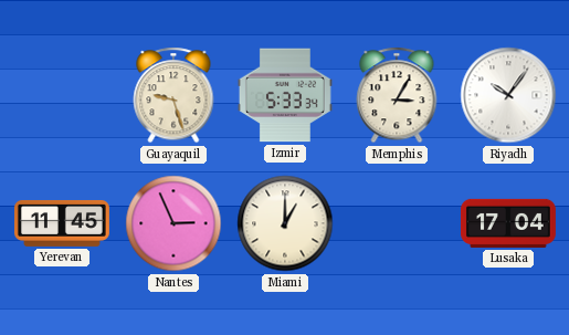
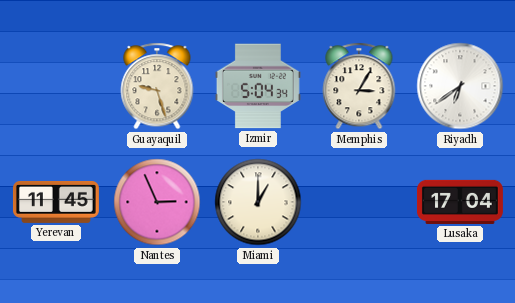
Izmir: 5:33 -> 5:04 (258, 86)
Riyadh: 10:06 -> 6:39 (460, 86)
